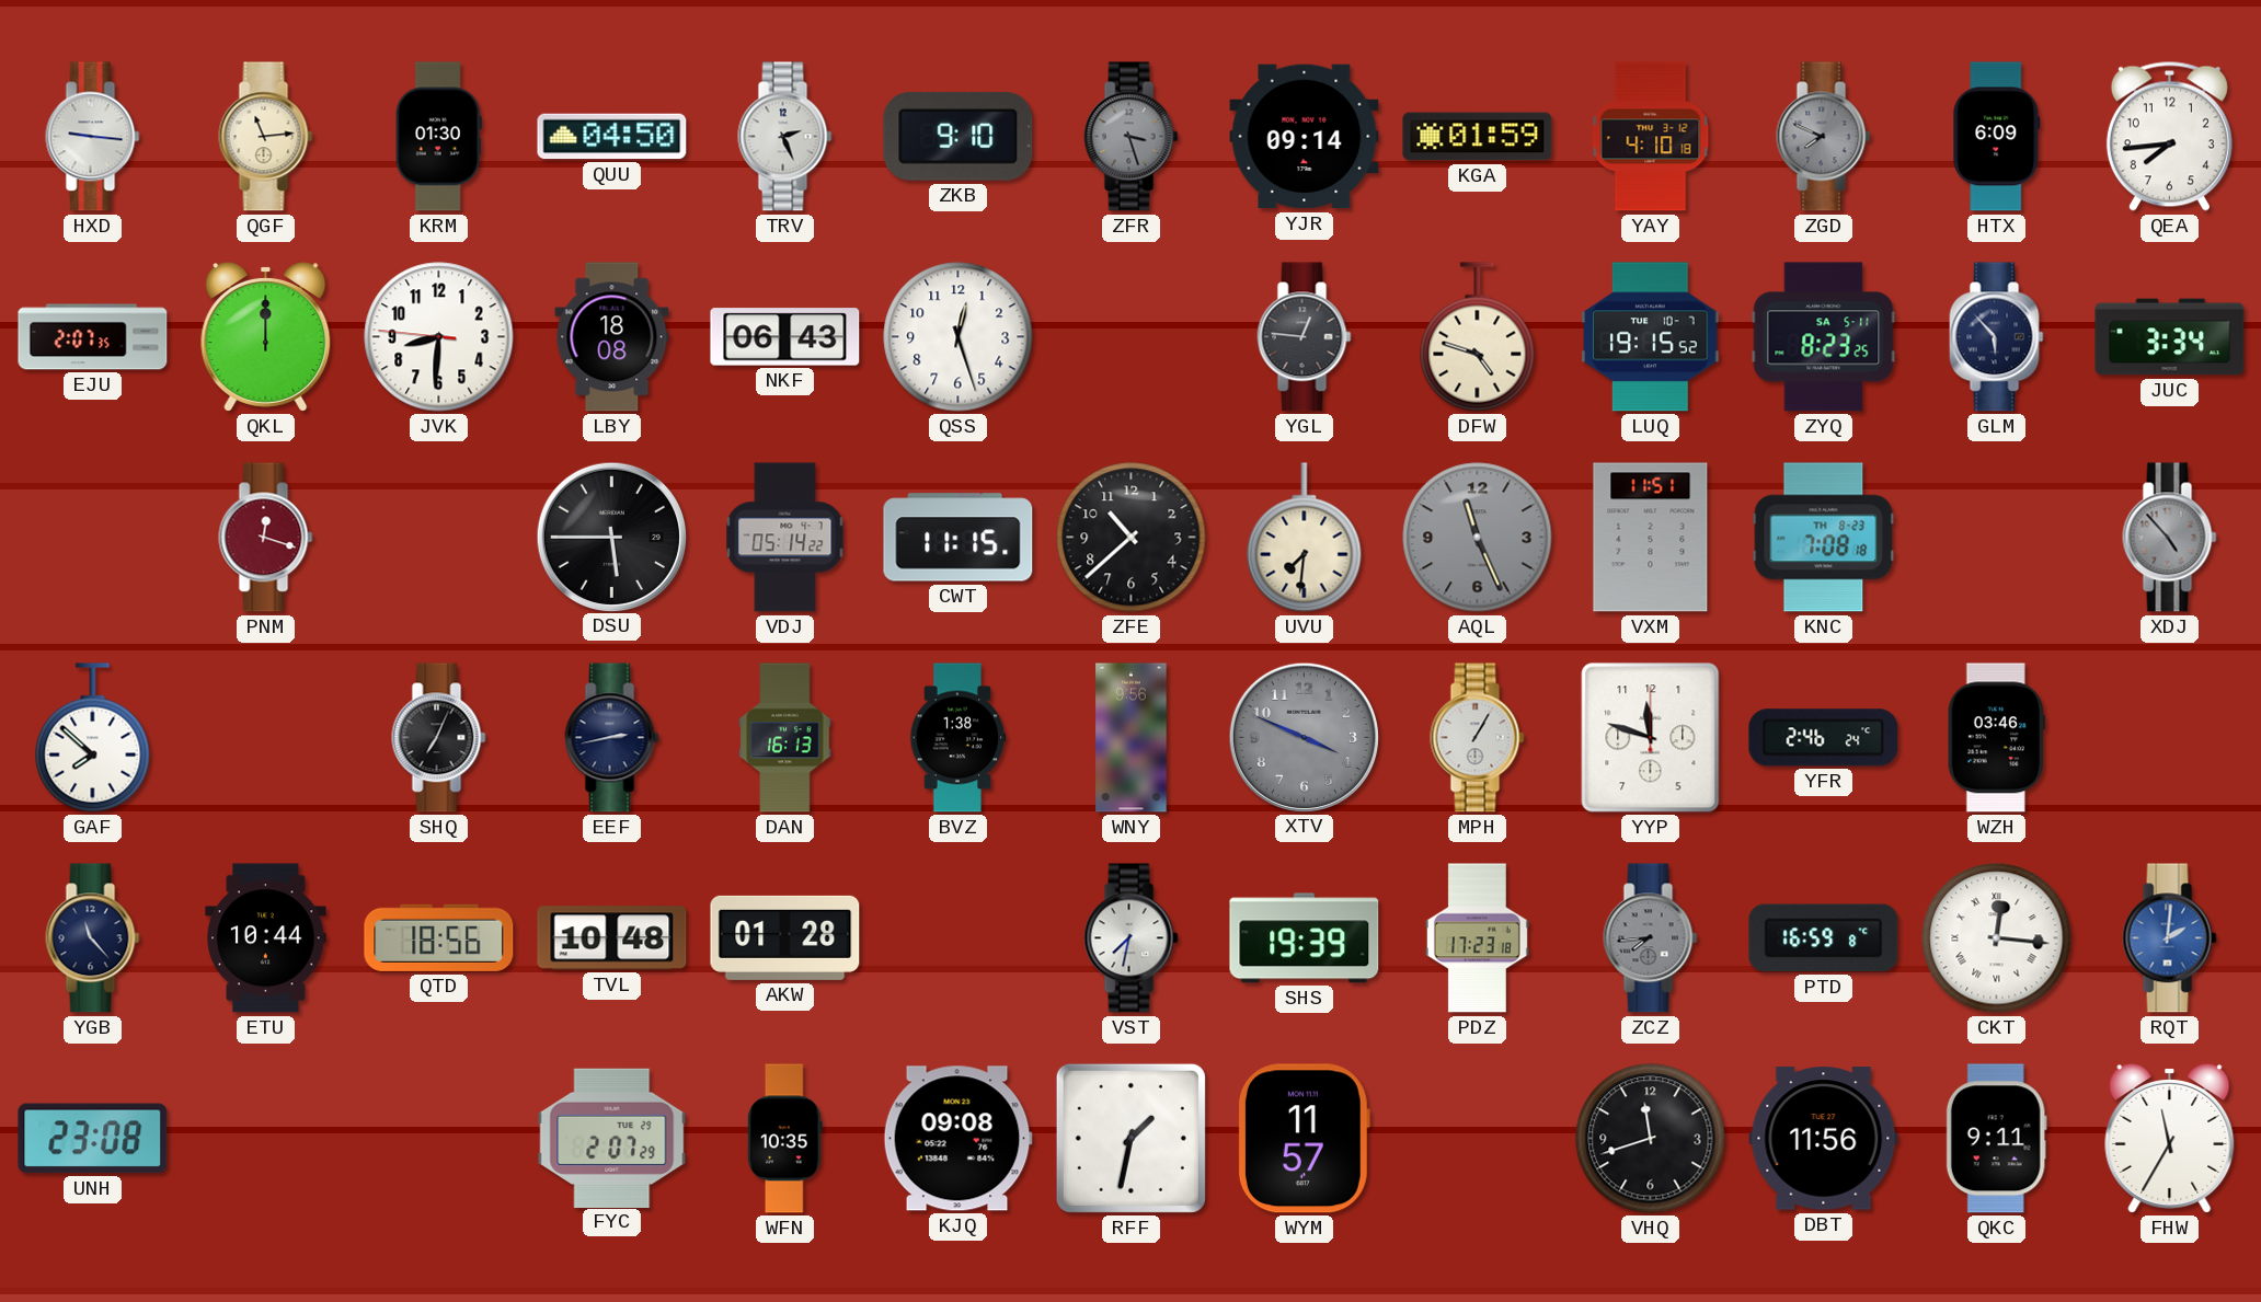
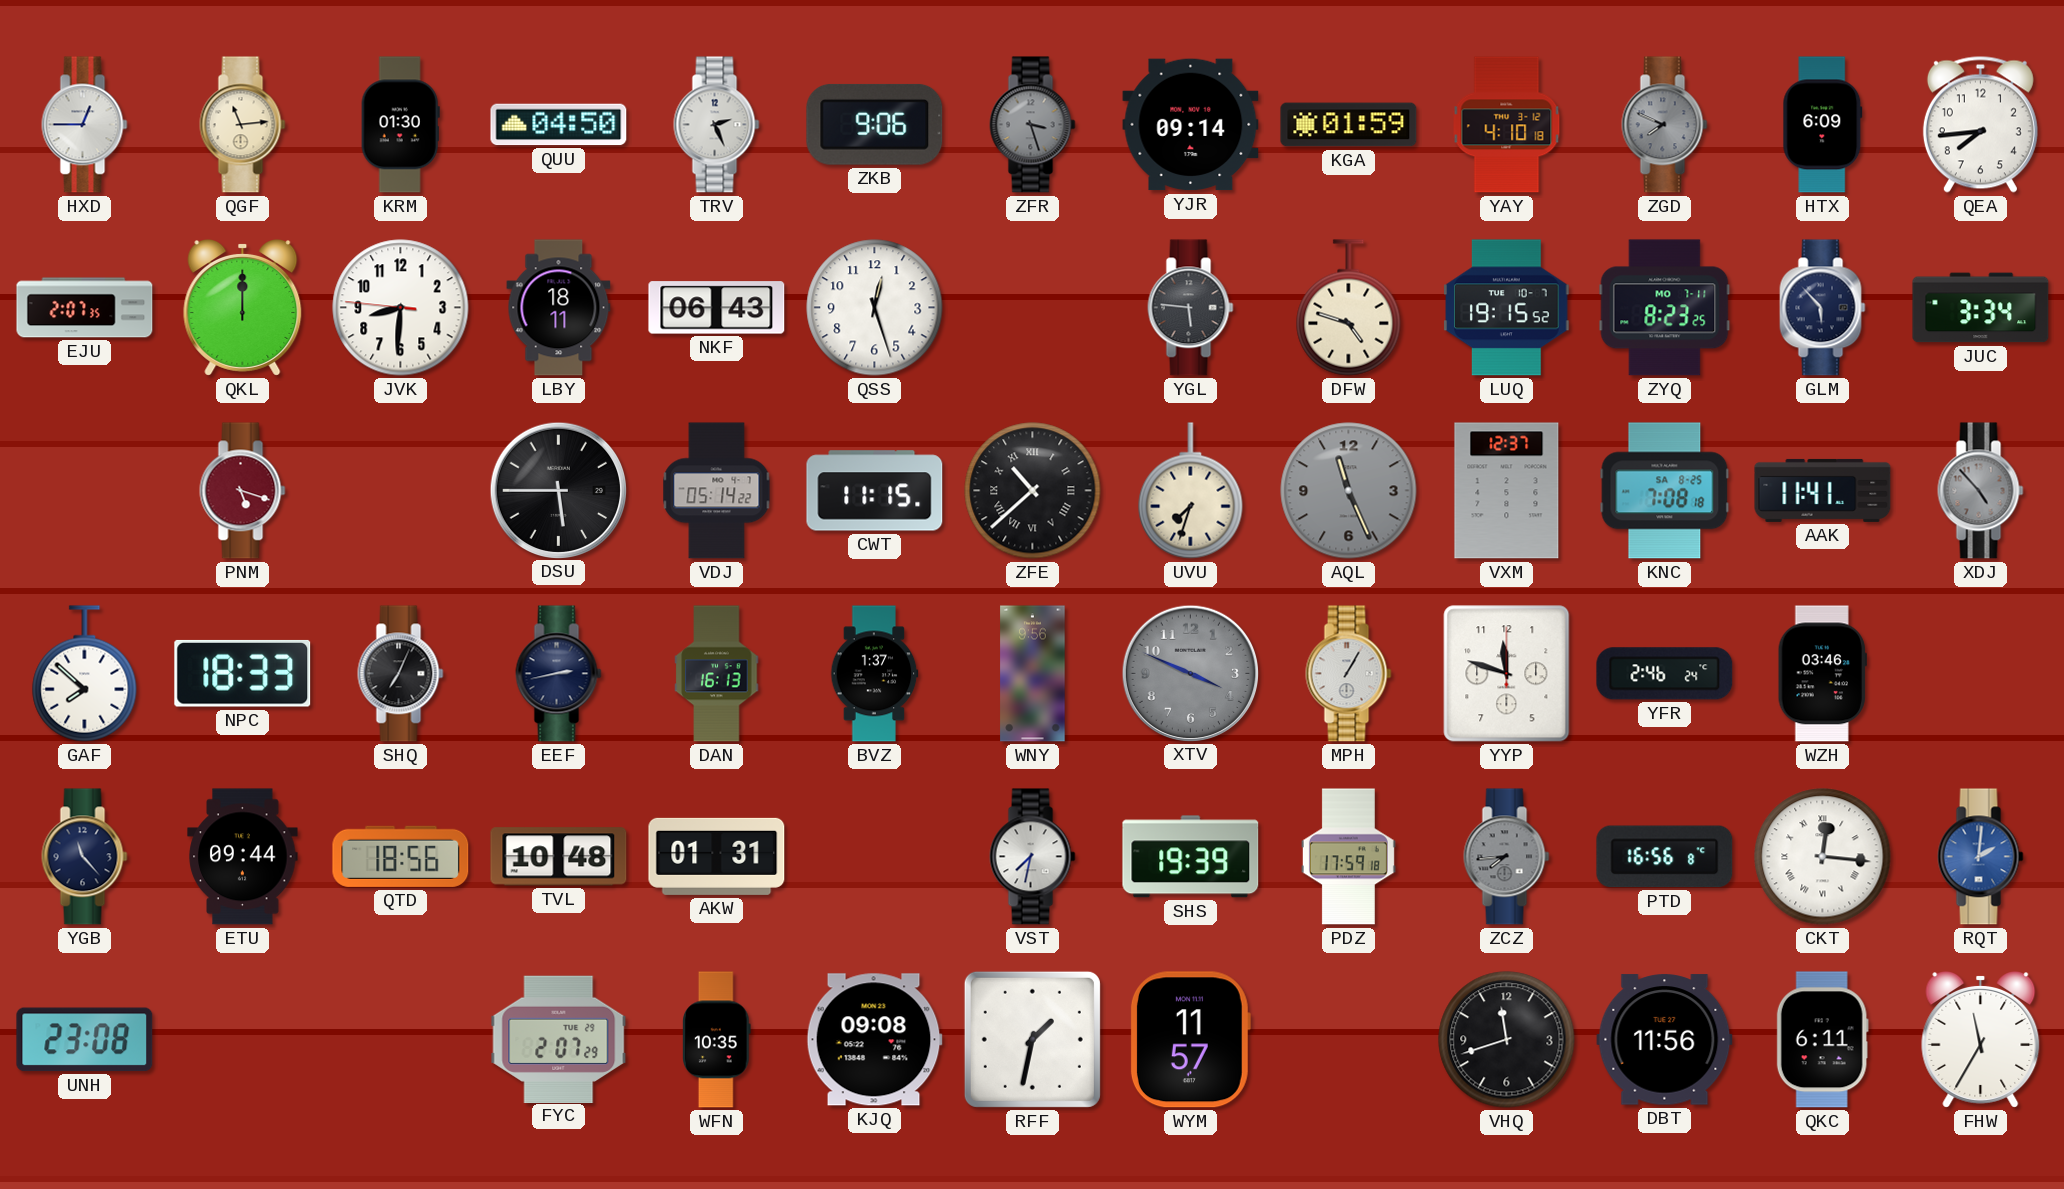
HXD: 9:16 -> 12:45 (85, 125)
ZKB: 9:10 -> 9:06 (875, 124)
LBY: 18:08 -> 18:11 (559, 308)
YGL: 12:46 -> 5:46 (1191, 308)
ZYQ date: SA 5-11 -> MO 7-11 (1665, 308)
PNM: 12:18 -> 5:18 (243, 491)
ZFE numerals: Arabic -> Roman (1033, 491)
UVU: 7:31 -> 7:33 (1191, 491)
VXM: 11:51 -> 12:37 (1507, 491)
KNC date: TH 8-23 -> SA 8-25 (1665, 491)
AAK: none -> 11:41 (1823, 490)
NPC: none -> 18:33 (243, 673)
BVZ: 1:38 -> 1:37 (875, 674)
ETU: 10:44 -> 09:44 (243, 857)
AKW: 01:28 -> 01:31 (717, 856)
PDZ: 17:23 -> 17:59 (1348, 857)
PTD: 16:59 -> 16:56 (1665, 857)
QKC: 9:11 -> 6:11 (1822, 1040)
